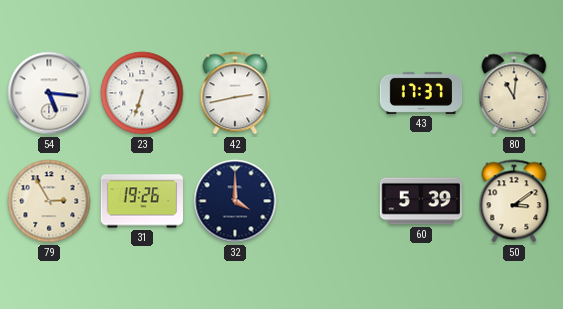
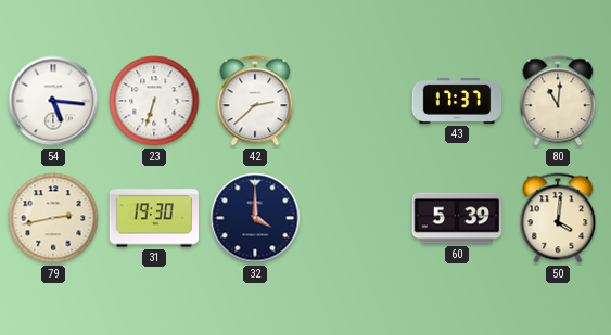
42: 2:43 -> 2:38 (255, 101)
79: 2:55 -> 2:43 (53, 218)
31: 19:26 -> 19:30 (153, 218)
50: 3:09 -> 4:01 (558, 218)
